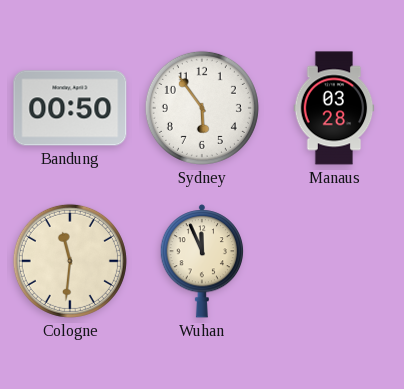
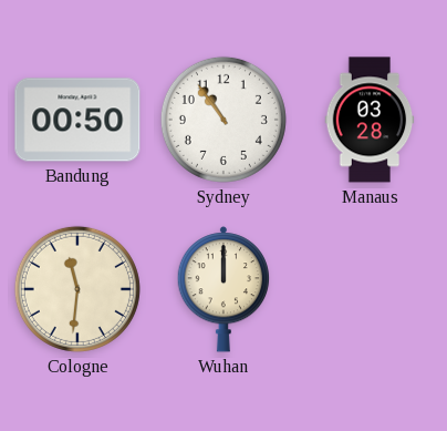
Sydney: 5:54 -> 10:54 (224, 120)
Wuhan: 11:56 -> 12:00 (224, 289)
